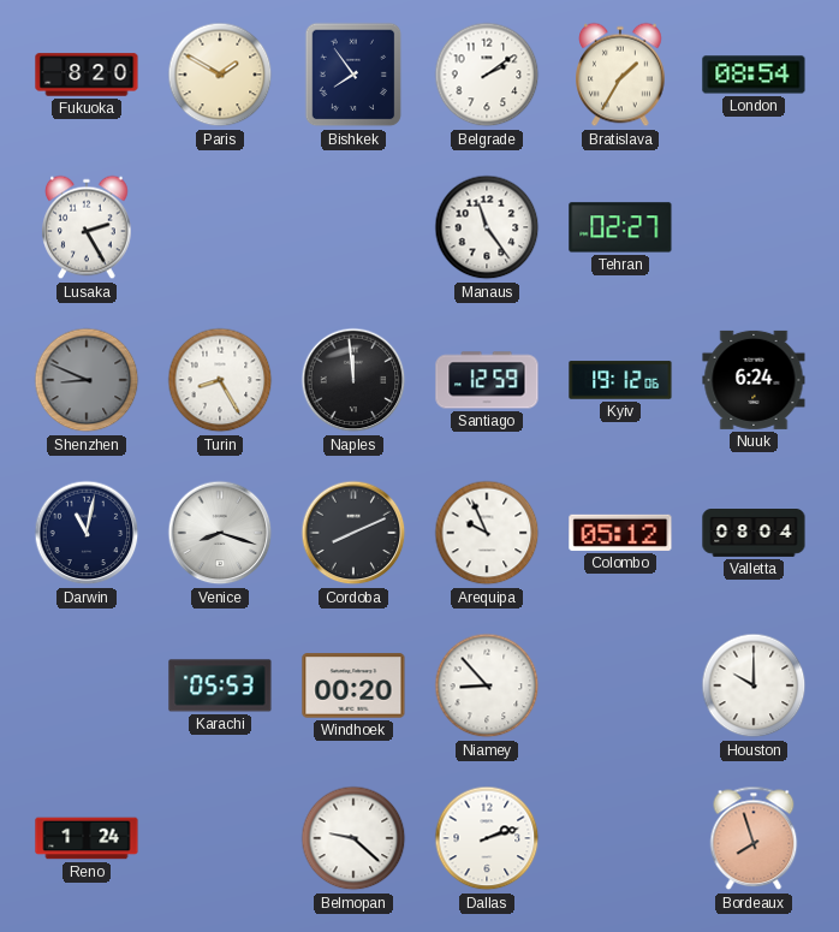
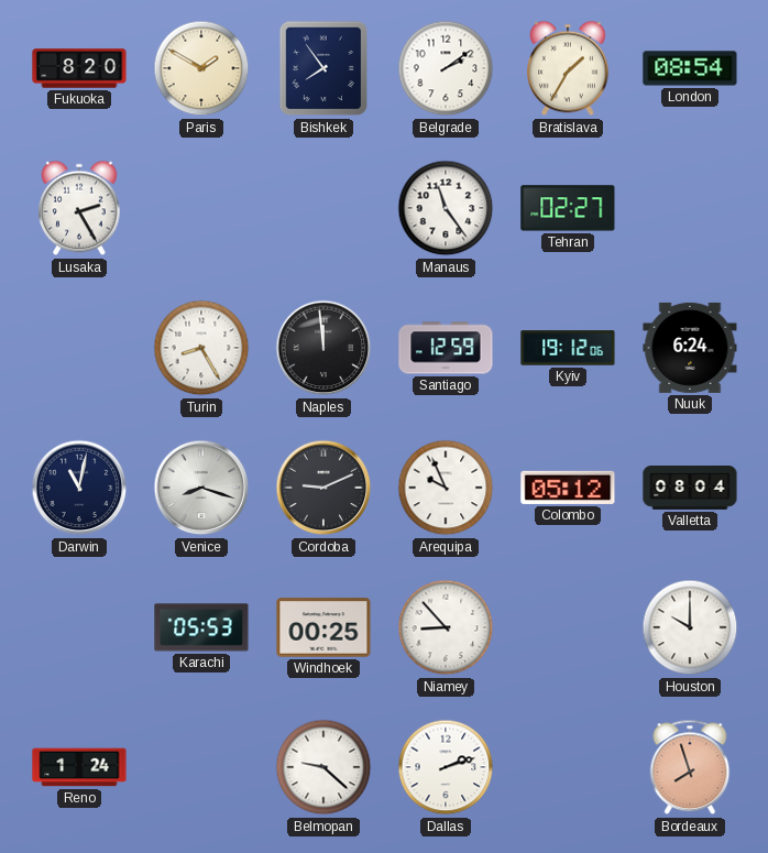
Shenzhen: 8:49 -> none (87, 380)
Cordoba: 8:11 -> 9:11 (323, 488)
Windhoek: 00:20 -> 00:25 (323, 627)
